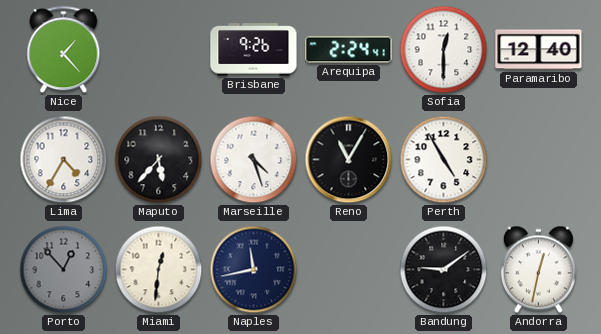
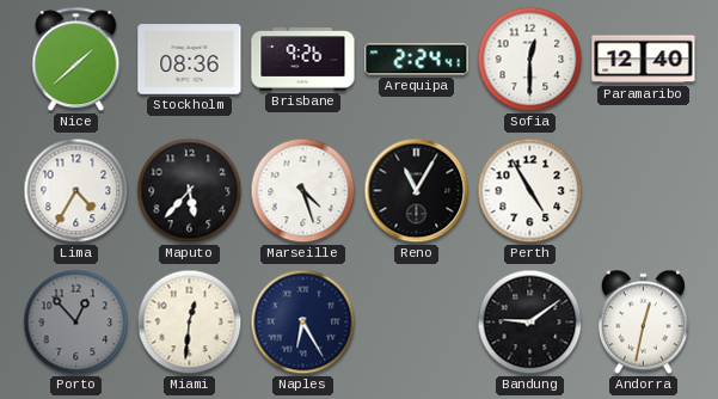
Nice: 1:23 -> 1:38 (76, 60)
Stockholm: none -> 08:36 (190, 60)
Naples: 11:43 -> 6:25 (303, 323)
